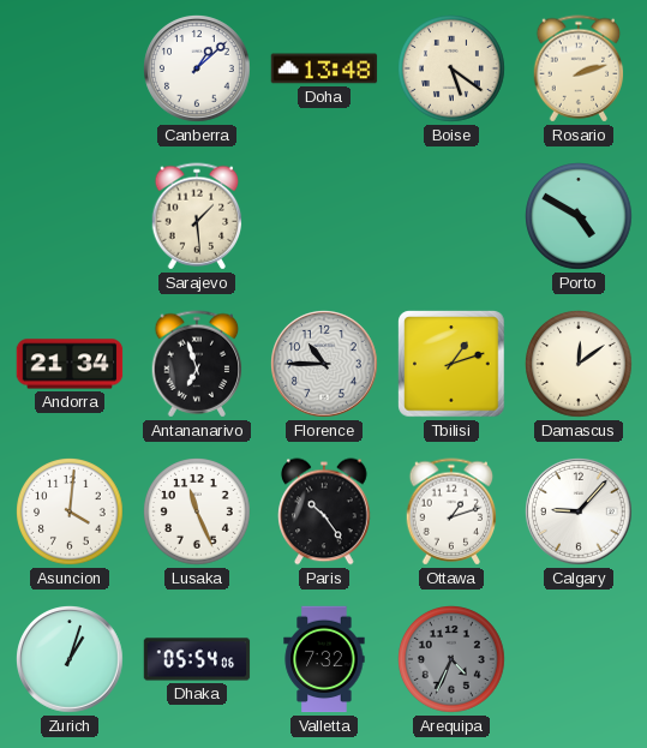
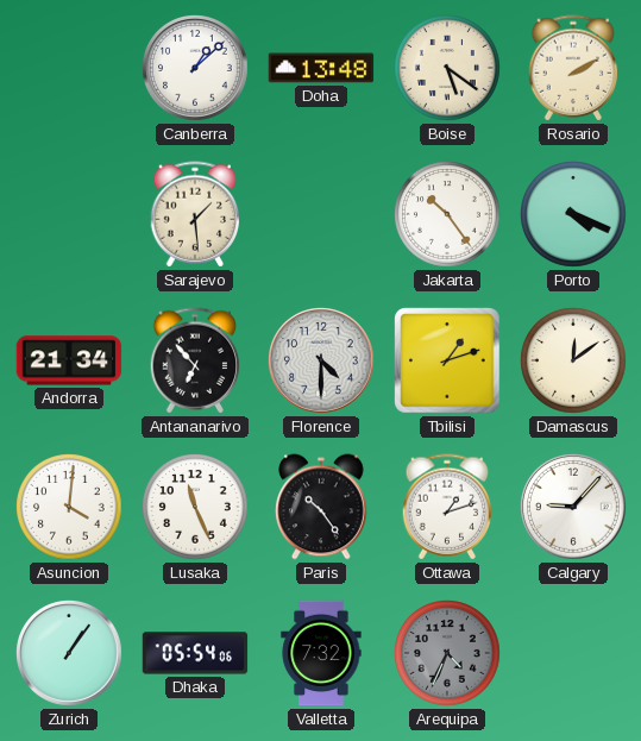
Rosario: 2:12 -> 2:10 (573, 68)
Jakarta: none -> 10:24 (448, 215)
Porto: 4:50 -> 4:19 (574, 215)
Antananarivo: 6:57 -> 6:53 (195, 360)
Florence: 10:45 -> 4:30 (322, 362)
Zurich: 1:03 -> 1:06 (70, 654)
